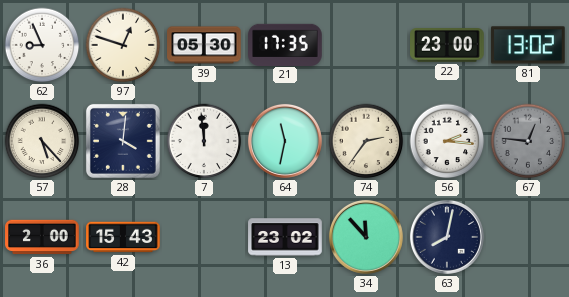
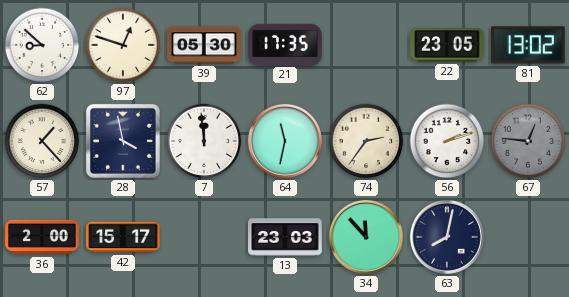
62: 8:56 -> 8:52 (42, 45)
22: 23:00 -> 23:05 (447, 46)
57: 5:23 -> 1:23 (42, 141)
28: 4:01 -> 3:58 (123, 141)
56: 2:16 -> 2:12 (447, 141)
42: 15:43 -> 15:17 (123, 237)
13: 23:02 -> 23:03 (285, 237)
